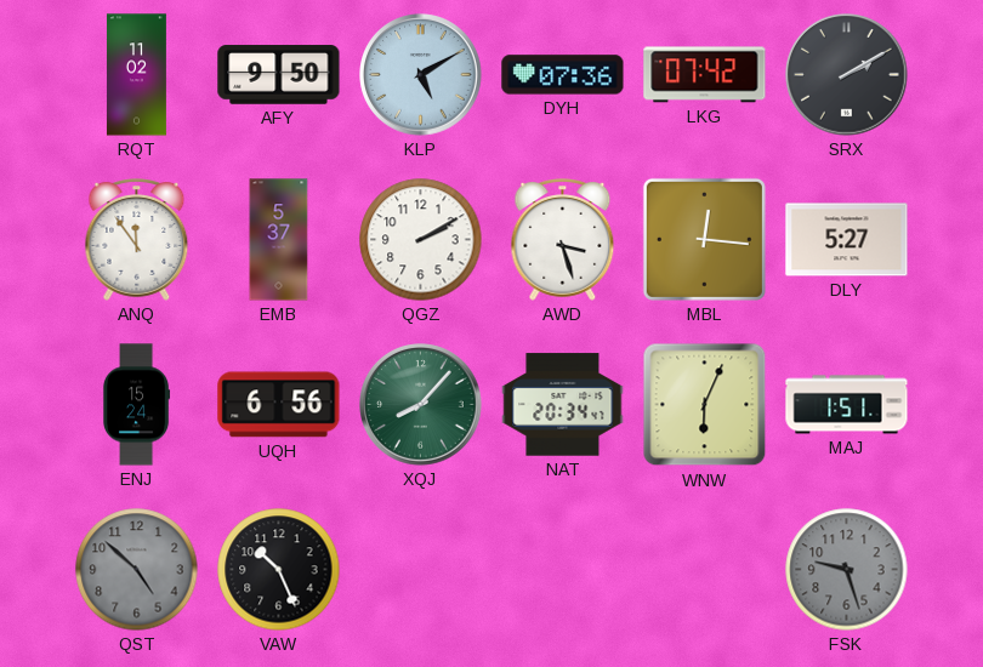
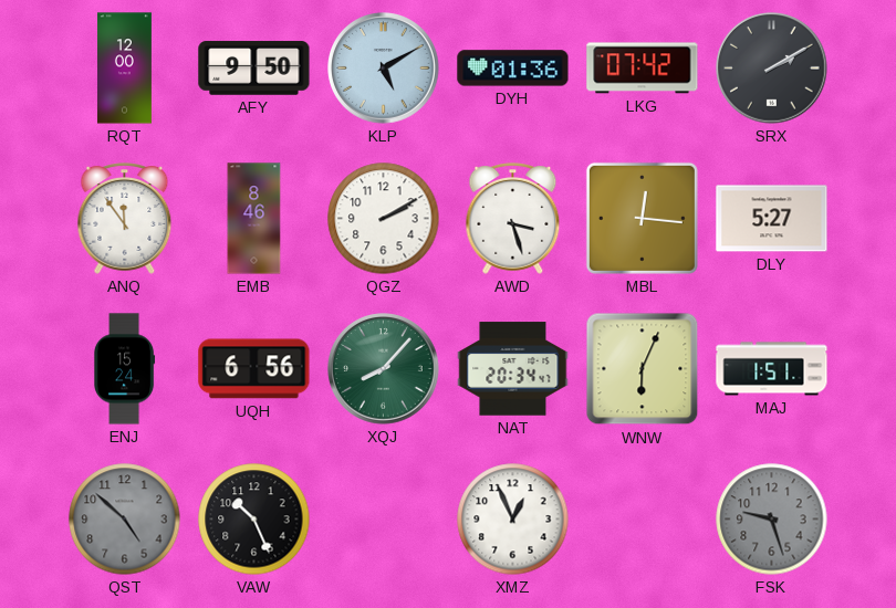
RQT: 11:02 -> 12:00 (124, 69)
DYH: 07:36 -> 01:36 (513, 69)
EMB: 5:37 -> 8:46 (254, 219)
XMZ: none -> 12:56 (513, 520)
